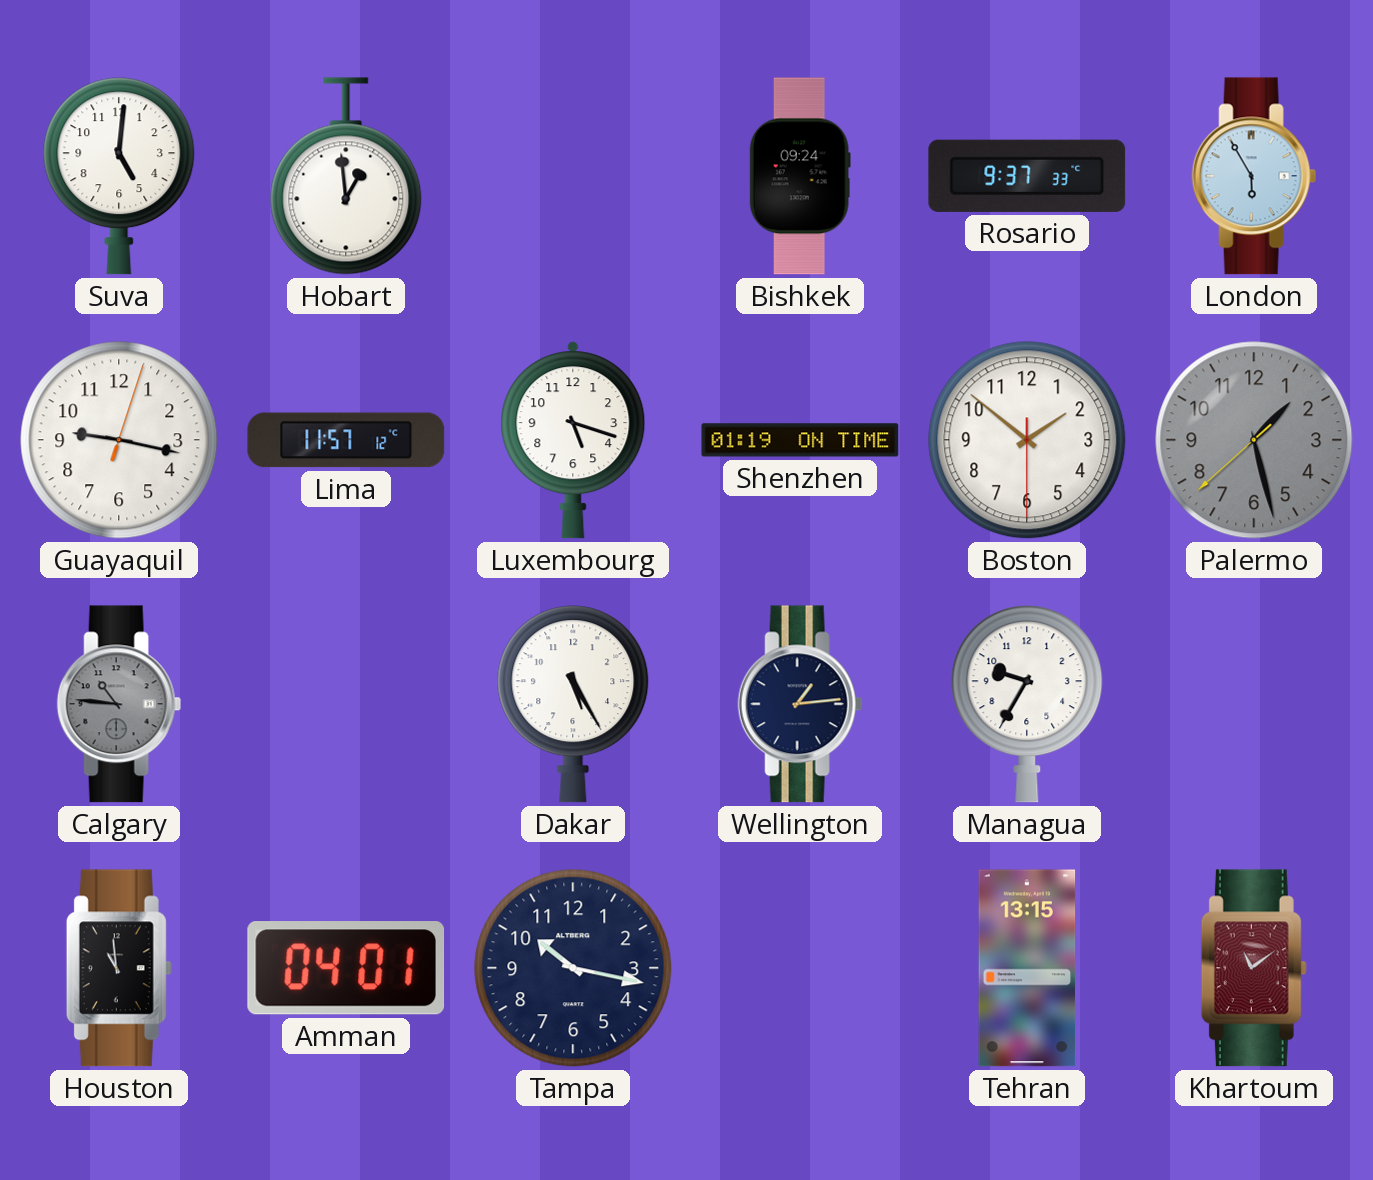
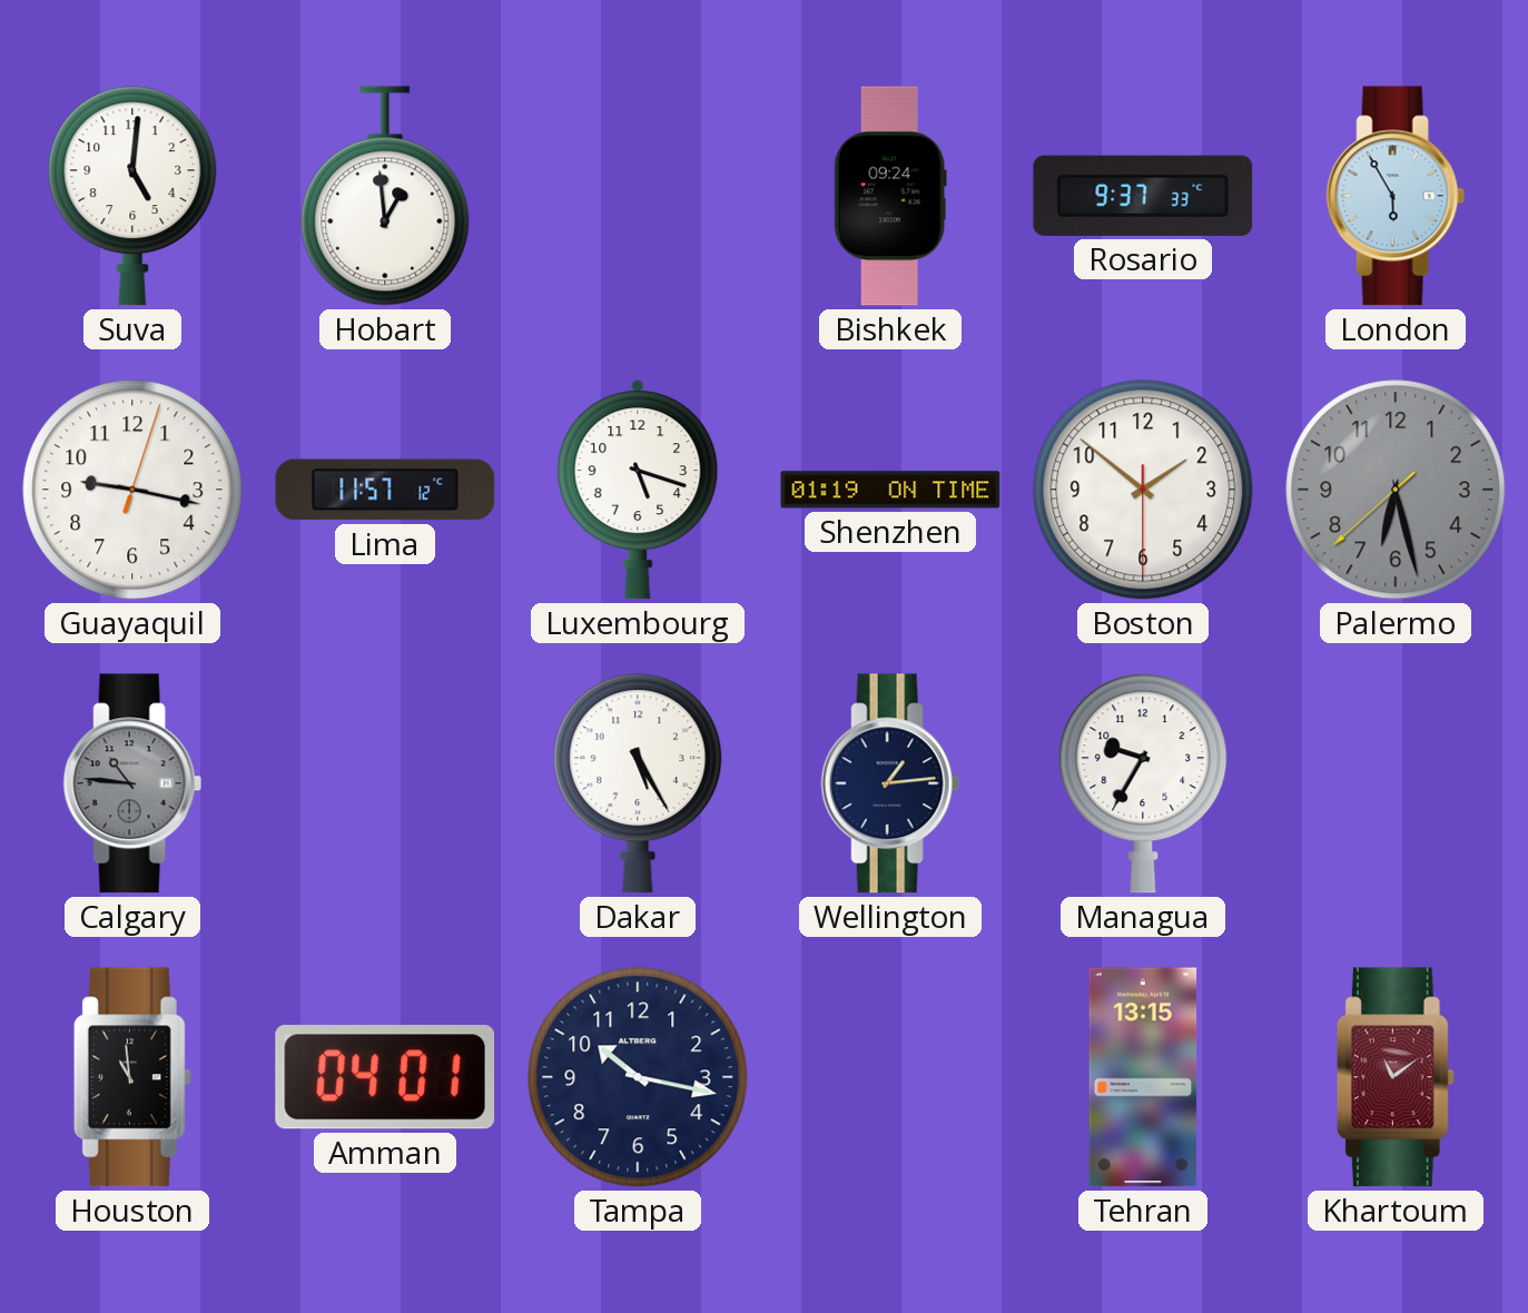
Palermo: 1:27 -> 6:27 (1396, 490)
